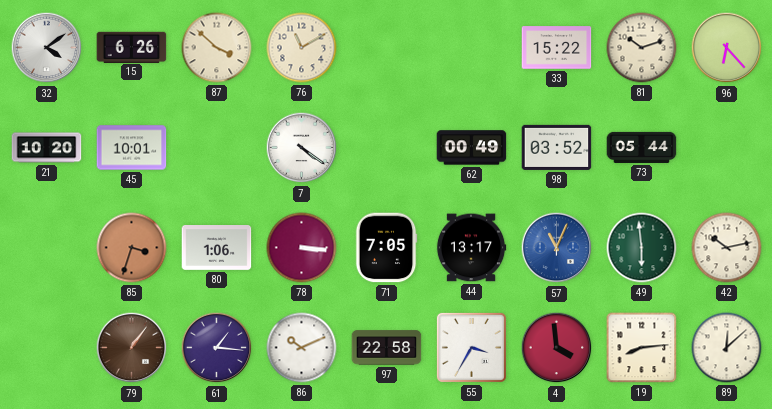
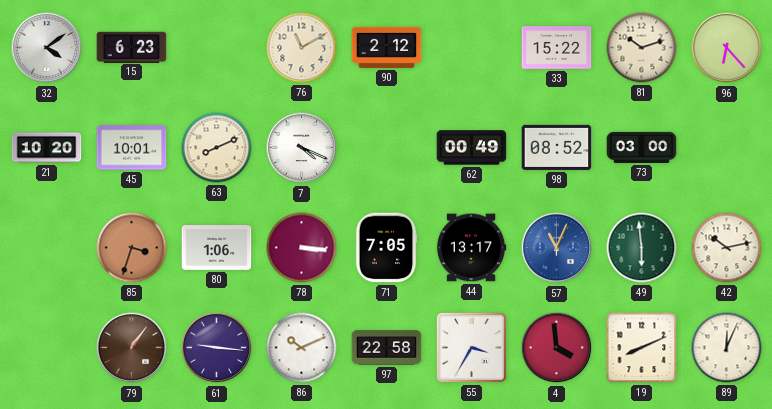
15: 6:26 -> 6:23 (132, 47)
87: 3:52 -> none (217, 48)
90: none -> 2:12 (387, 47)
63: none -> 8:11 (217, 148)
7: 4:21 -> 4:19 (302, 148)
98: 03:52 -> 08:52 (557, 147)
73: 05:44 -> 03:00 (642, 147)
61: 1:16 -> 9:16 (217, 348)
19: 8:14 -> 8:11 (642, 348)
89: 12:08 -> 12:04 (727, 348)
